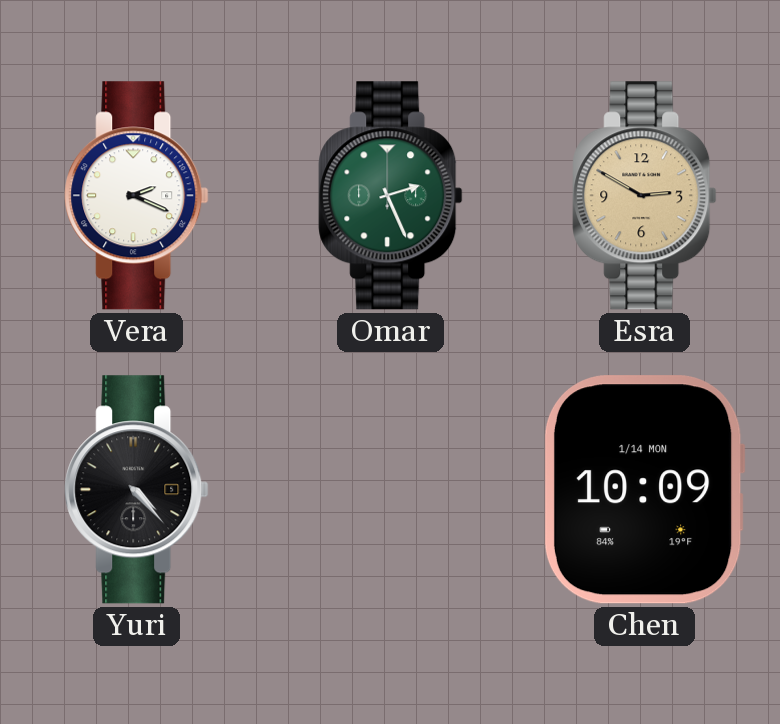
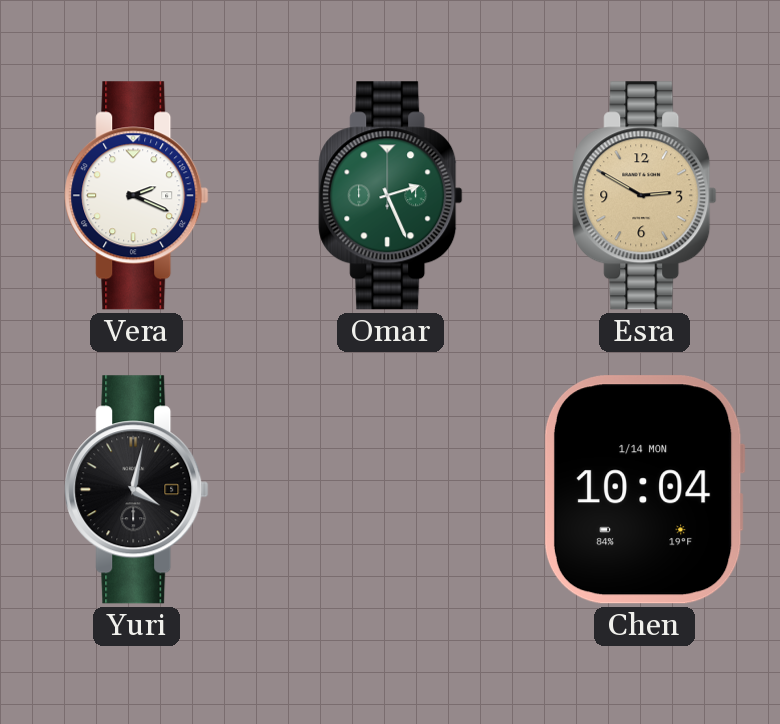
Yuri: 4:23 -> 4:02 (137, 490)
Chen: 10:09 -> 10:04 (644, 490)
